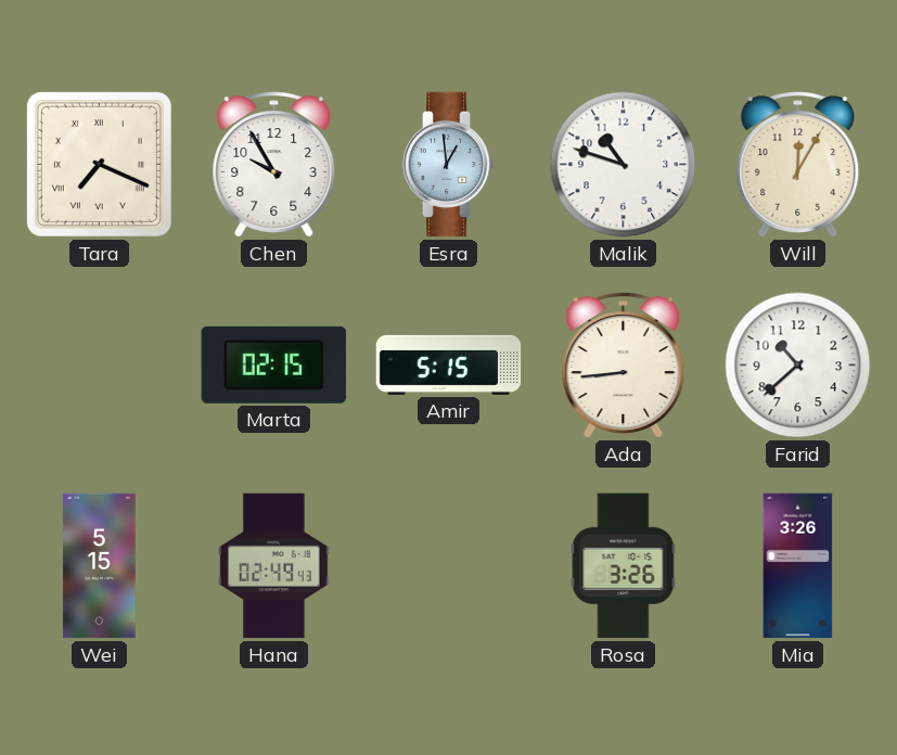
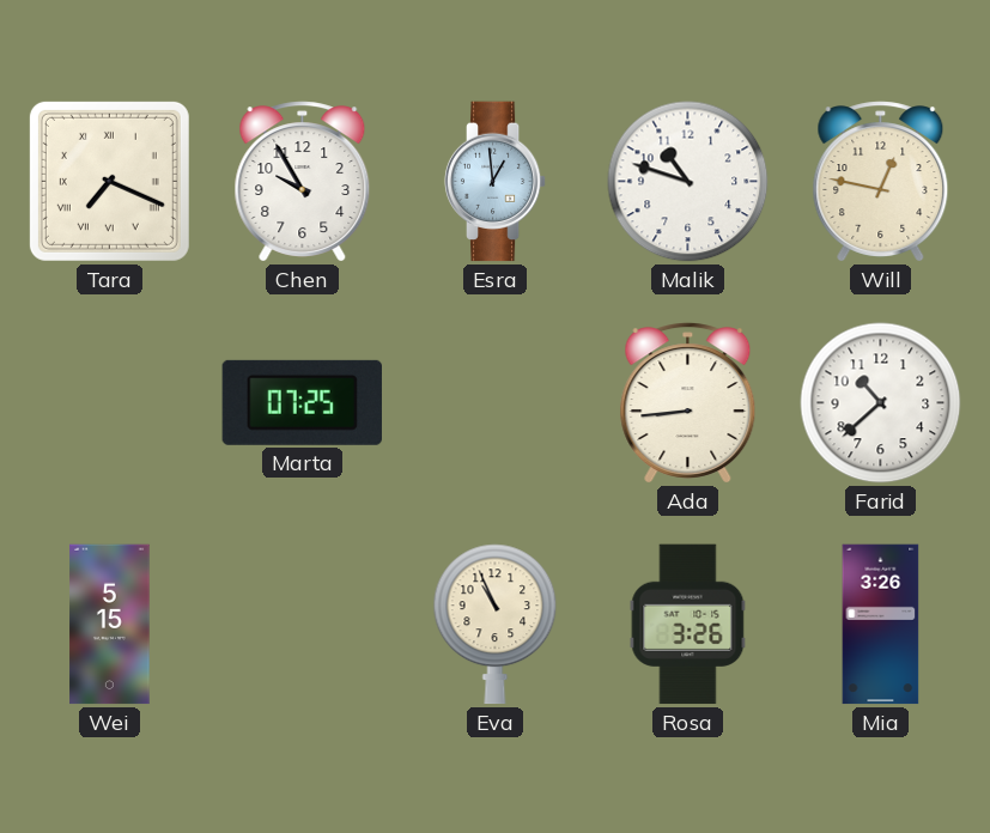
Will: 12:05 -> 12:47 (881, 182)
Marta: 02:15 -> 07:25 (302, 402)
Amir: 5:15 -> none (449, 364)
Hana: 02:49 -> none (274, 566)
Eva: none -> 10:56 (496, 625)
